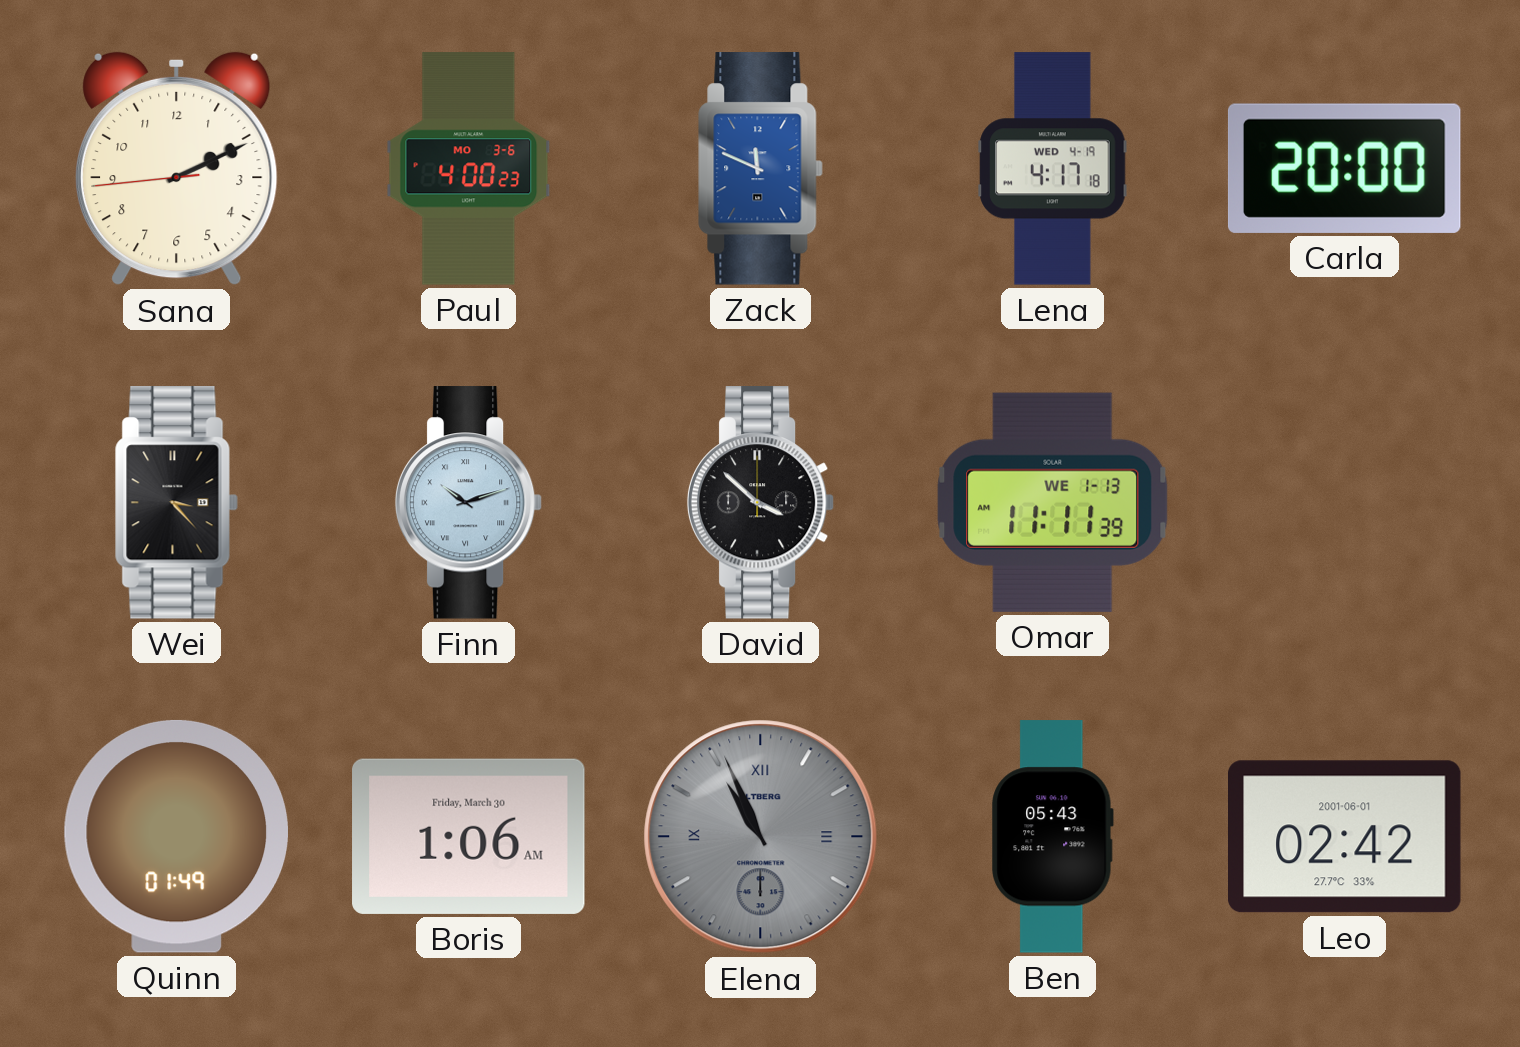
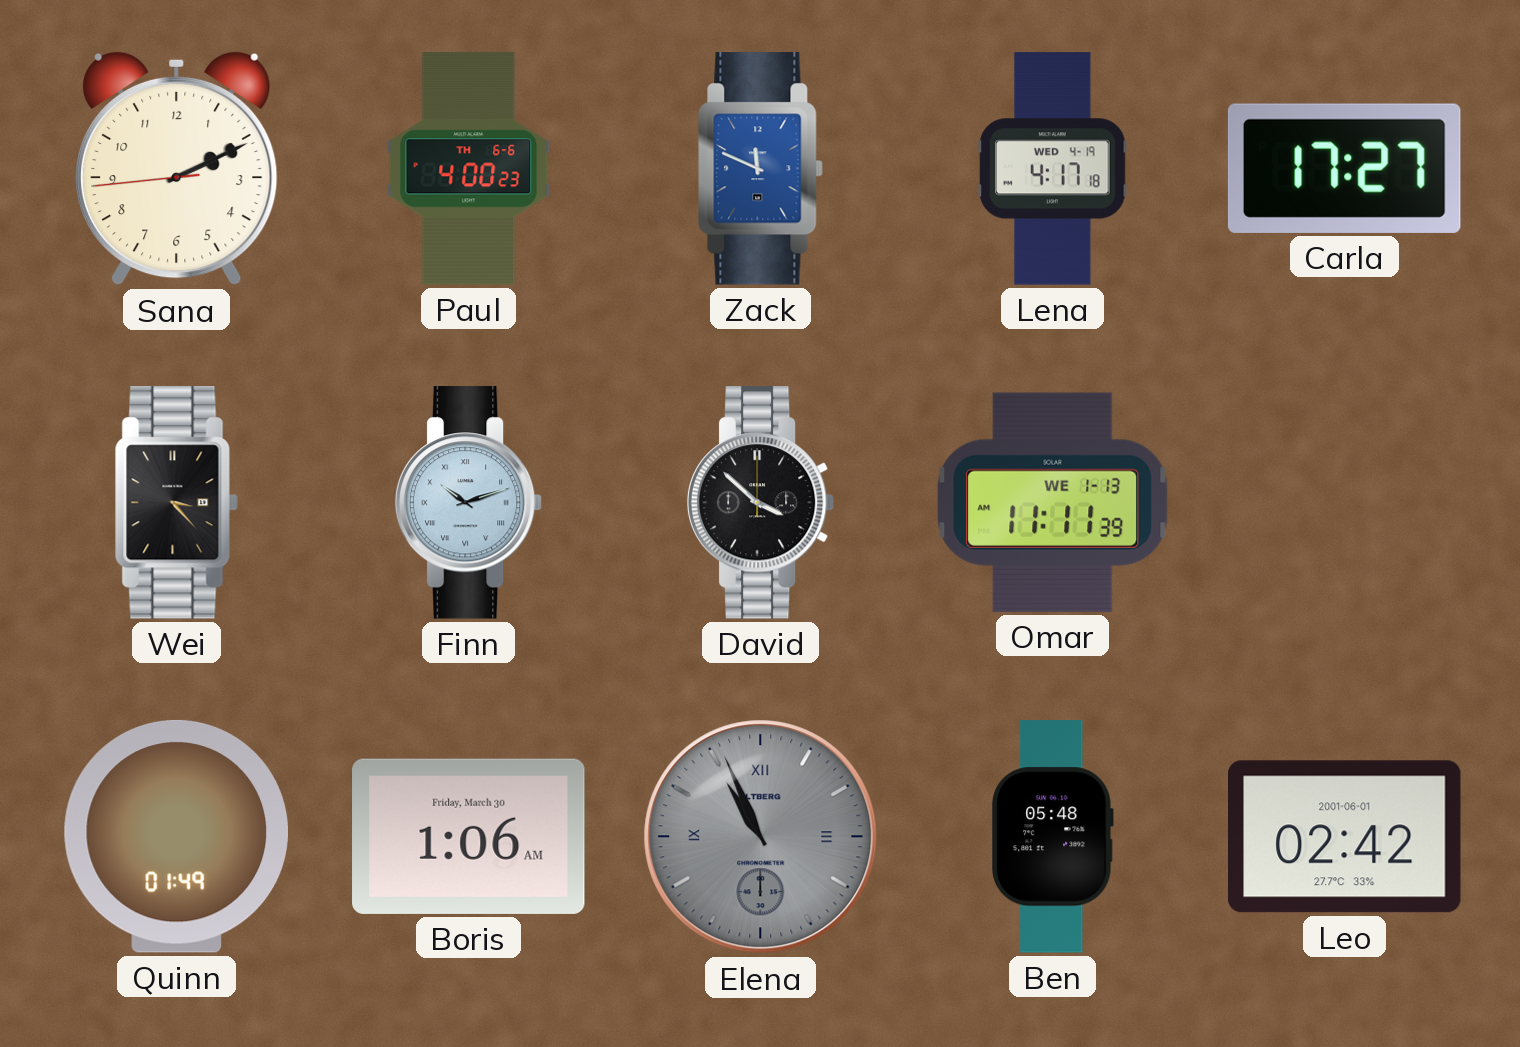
Paul date: MO 3-6 -> TH 6-6 (469, 169)
Carla: 20:00 -> 17:27 (1344, 168)
Ben: 05:43 -> 05:48 (1053, 837)
